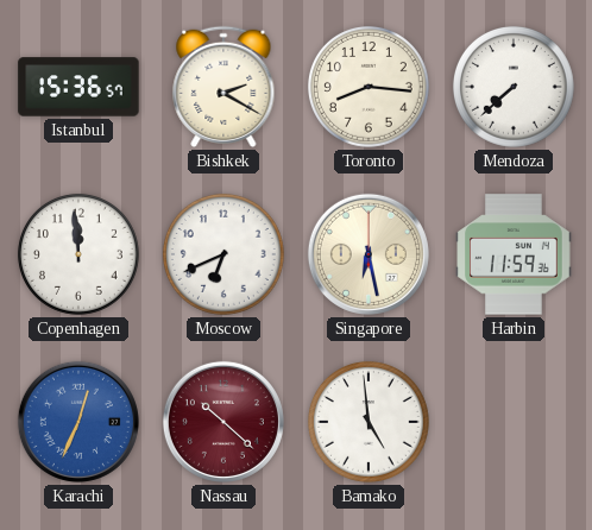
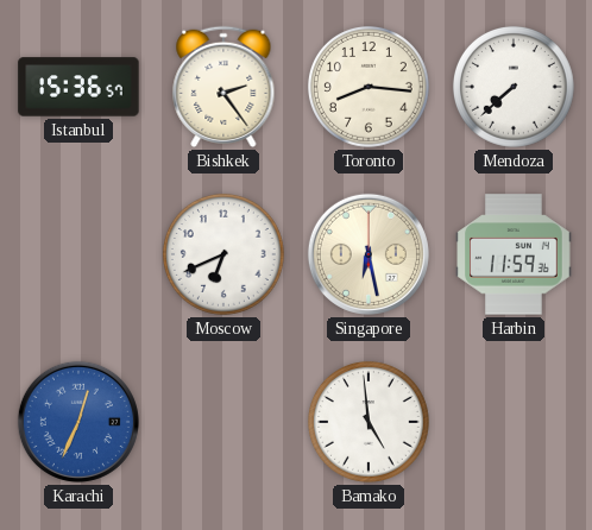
Bishkek: 2:20 -> 2:24 (223, 87)
Copenhagen: 11:59 -> none (78, 254)
Nassau: 10:22 -> none (223, 422)
